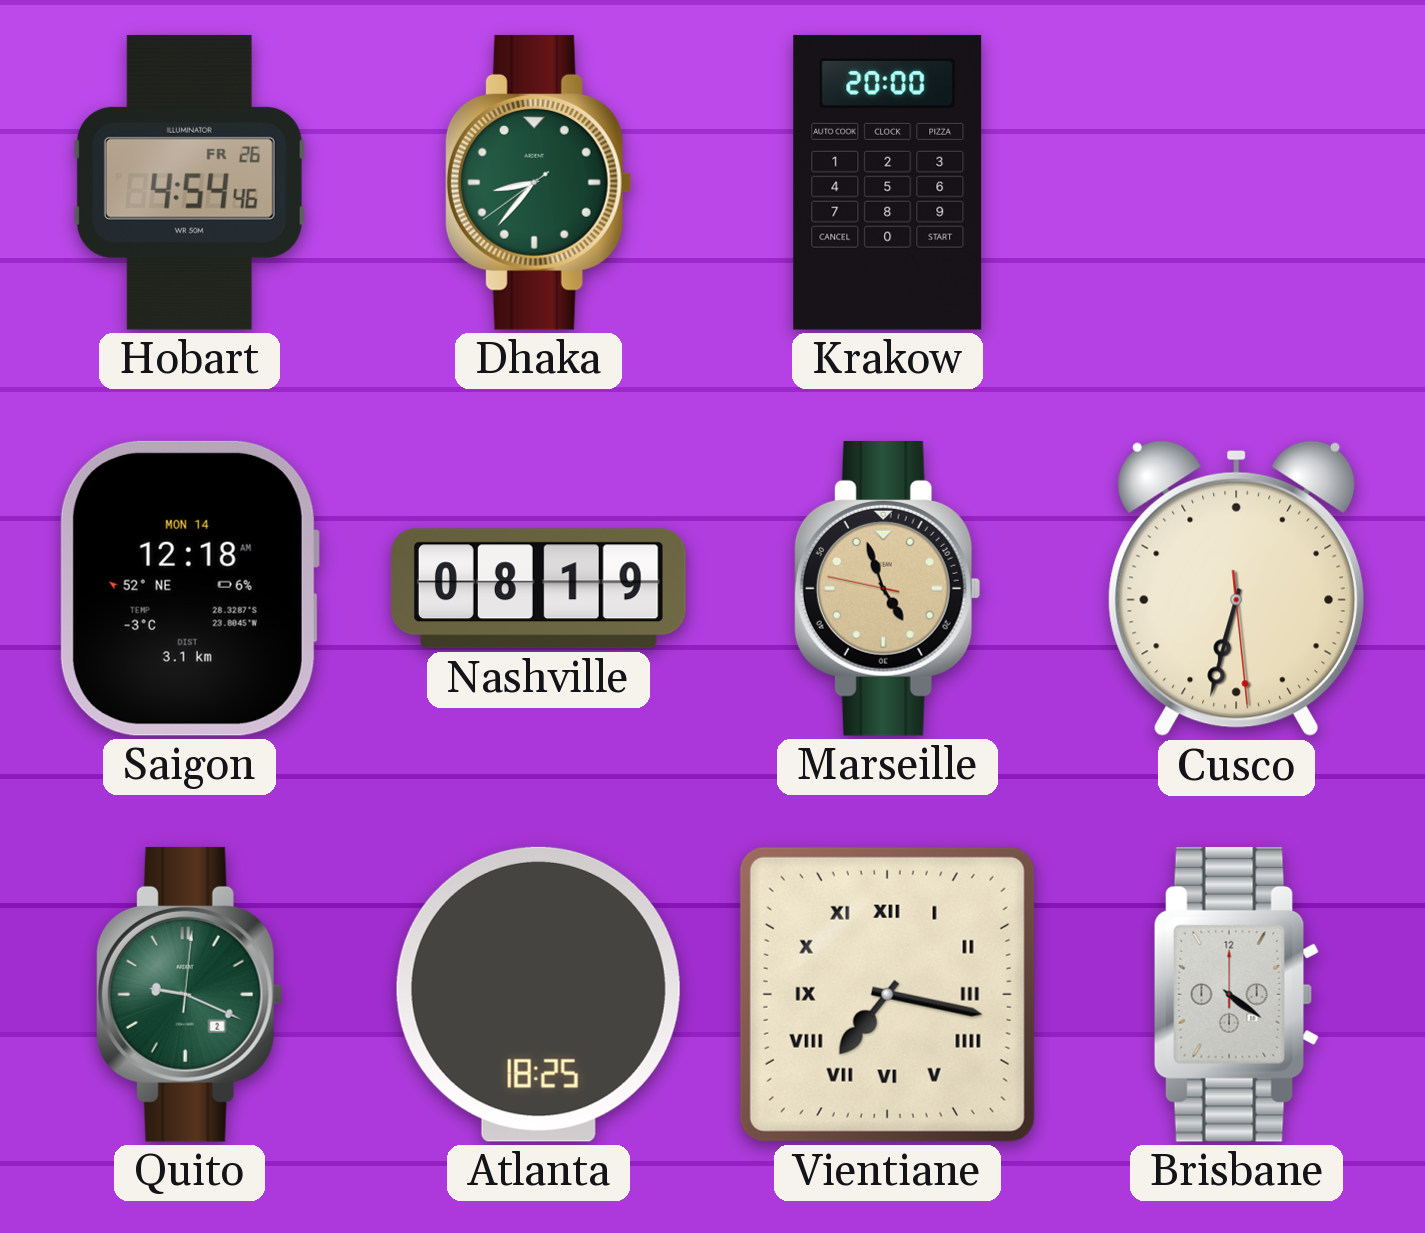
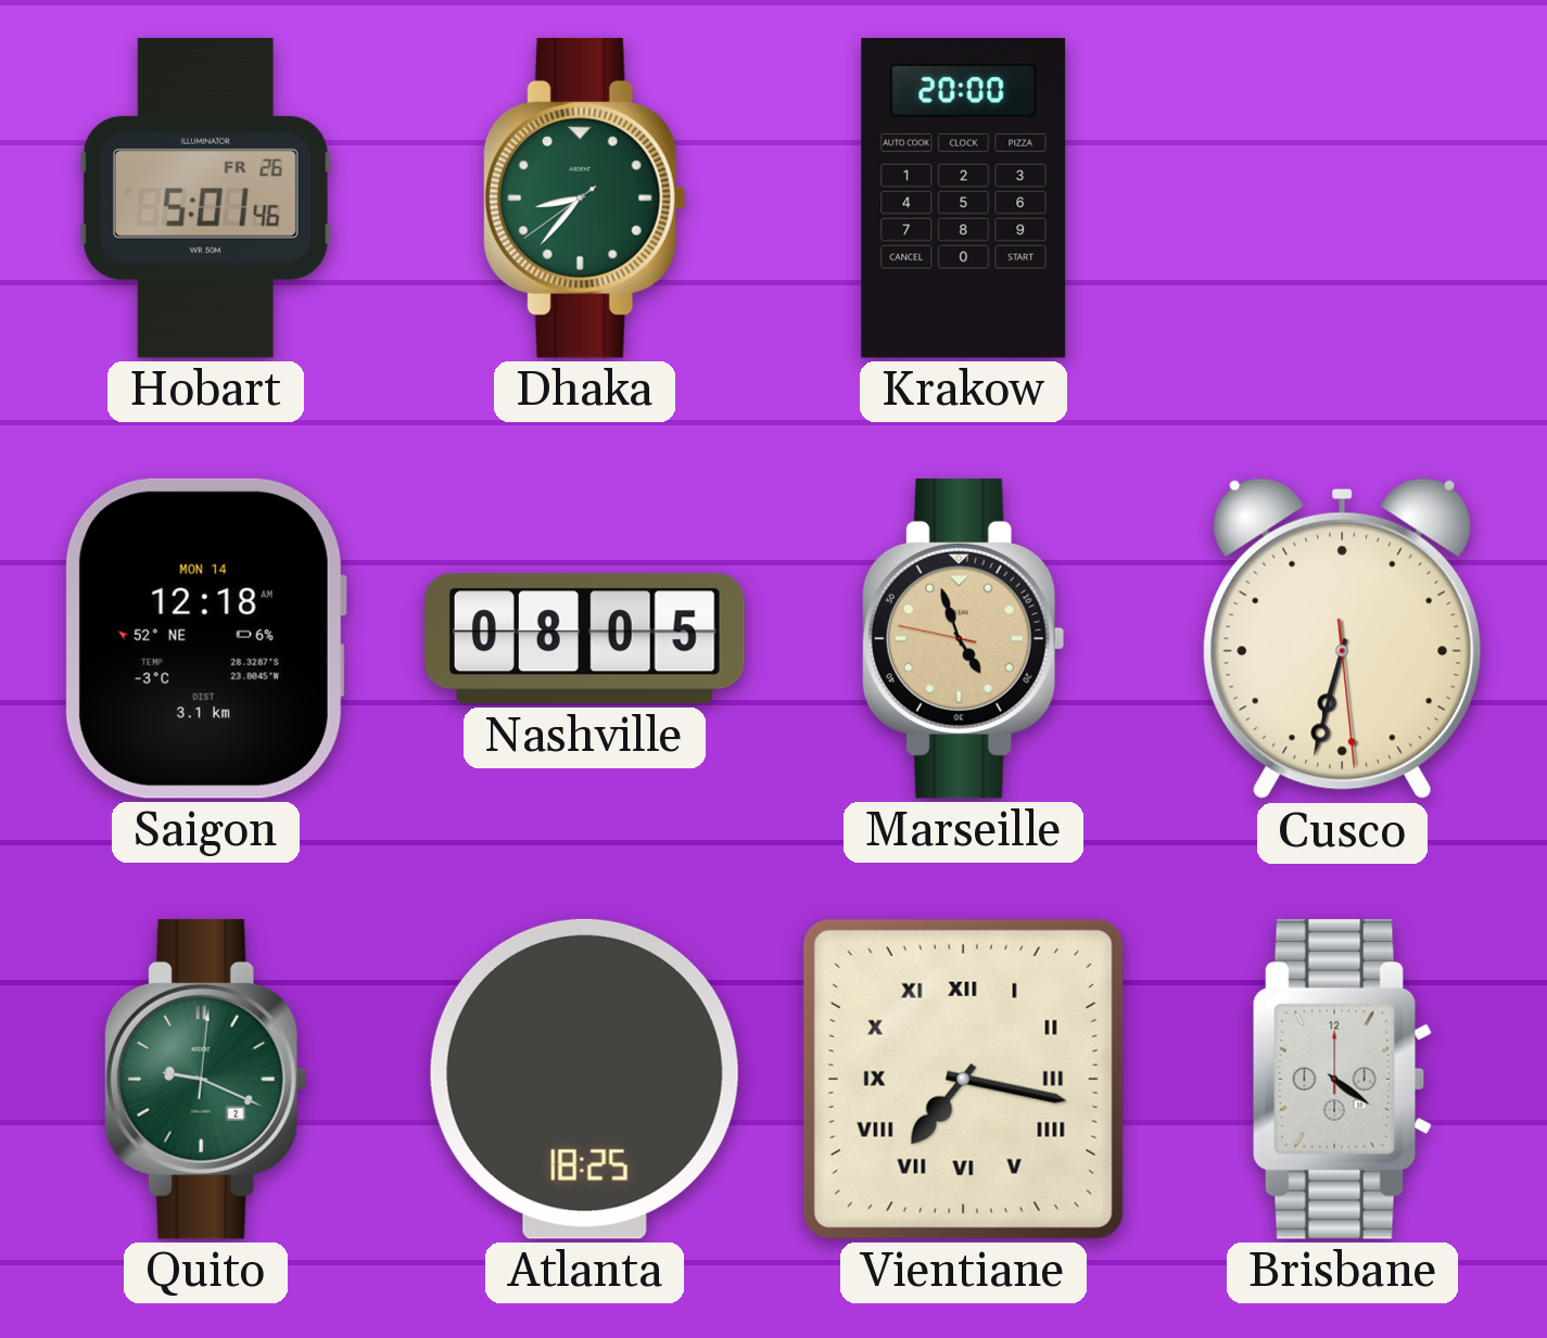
Hobart: 4:54 -> 5:01 (205, 197)
Nashville: 08:19 -> 08:05 (584, 639)
